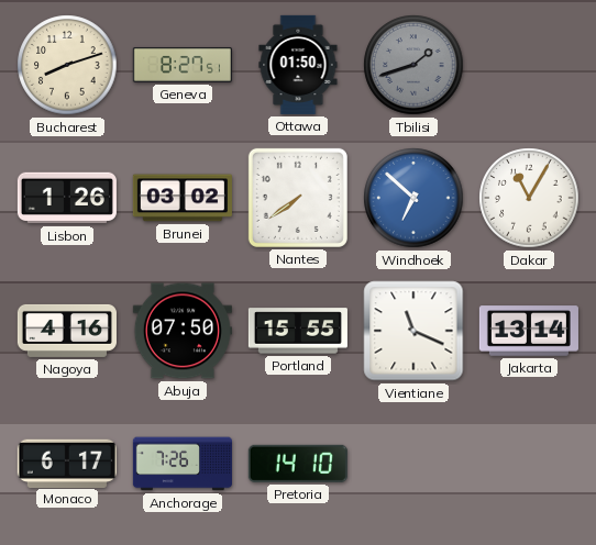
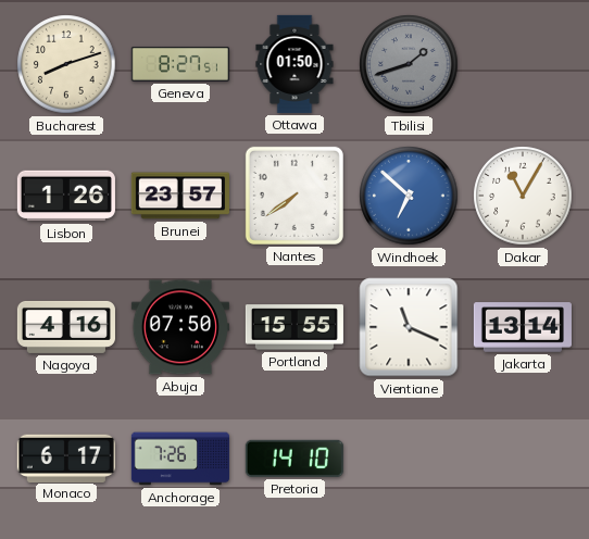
Brunei: 03:02 -> 23:57 (180, 196)
